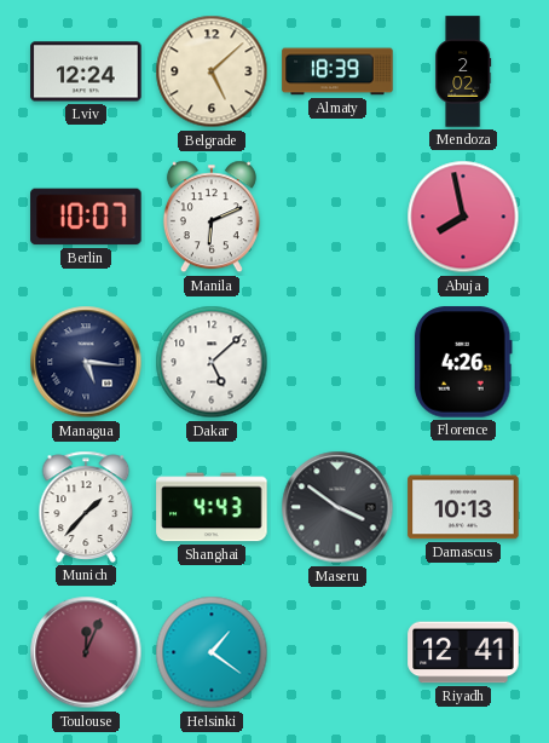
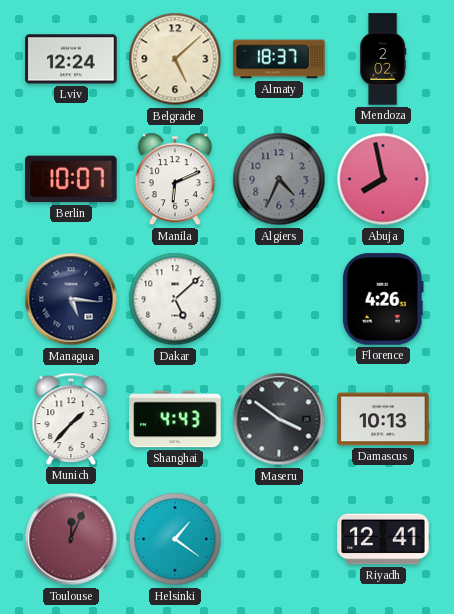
Almaty: 18:39 -> 18:37 (279, 59)
Algiers: none -> 4:34 (279, 179)
